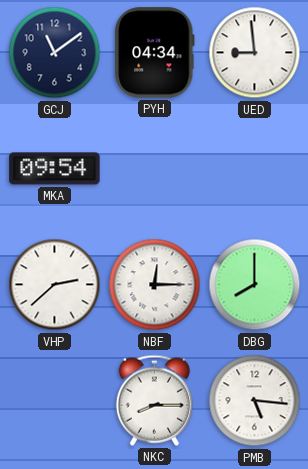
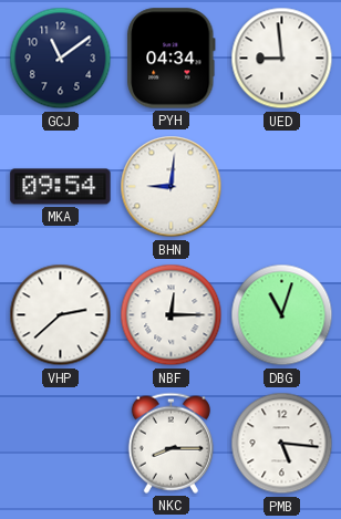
BHN: none -> 9:01 (172, 187)
DBG: 8:00 -> 11:03 (282, 315)
